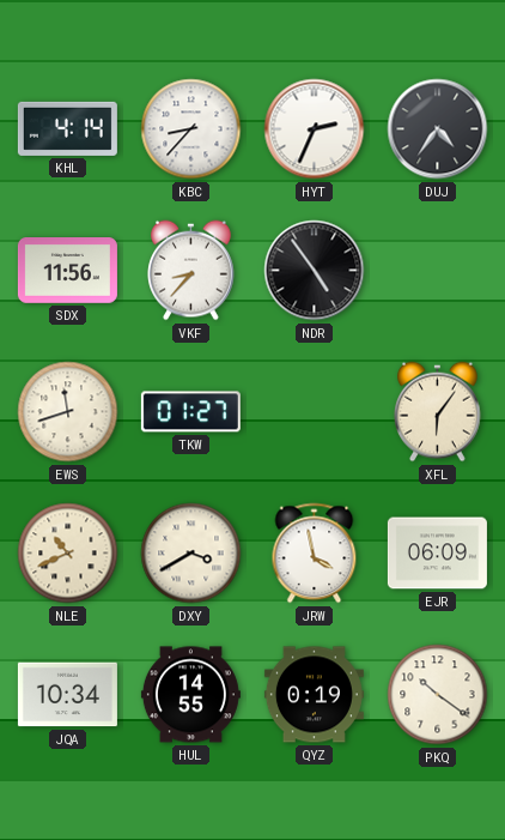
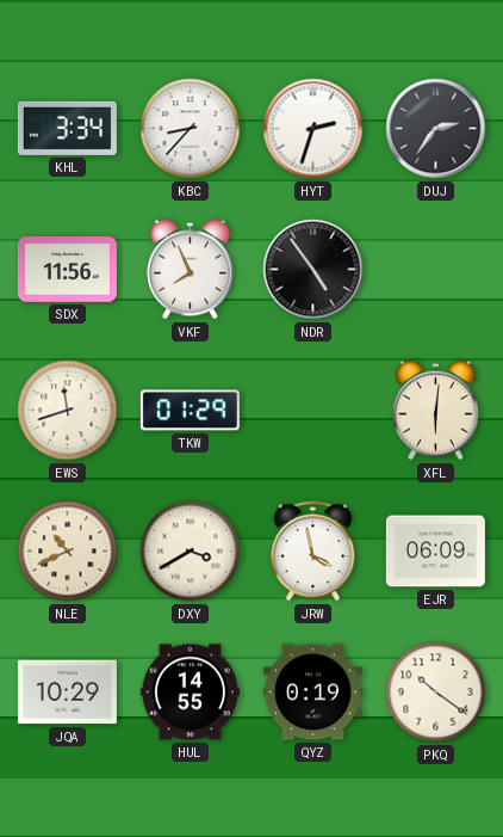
KHL: 4:14 -> 3:34 (67, 128)
HYT: 2:34 -> 2:33 (313, 129)
DUJ: 4:36 -> 2:36 (436, 129)
VKF: 8:37 -> 7:56 (191, 270)
TKW: 01:27 -> 01:29 (190, 411)
XFL: 6:06 -> 6:01 (436, 411)
JQA: 10:34 -> 10:29 (67, 693)
